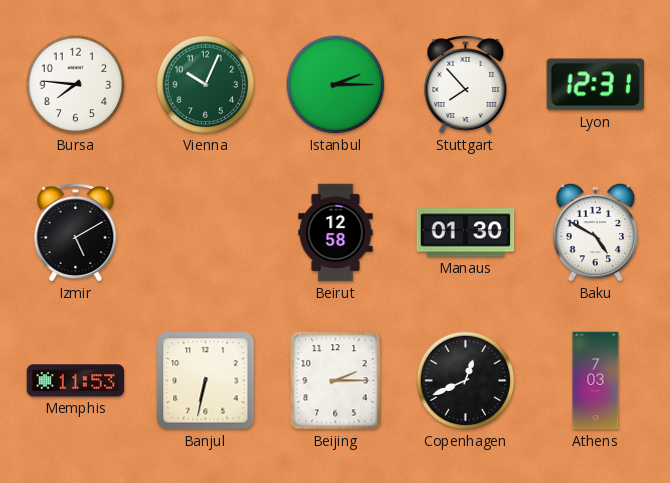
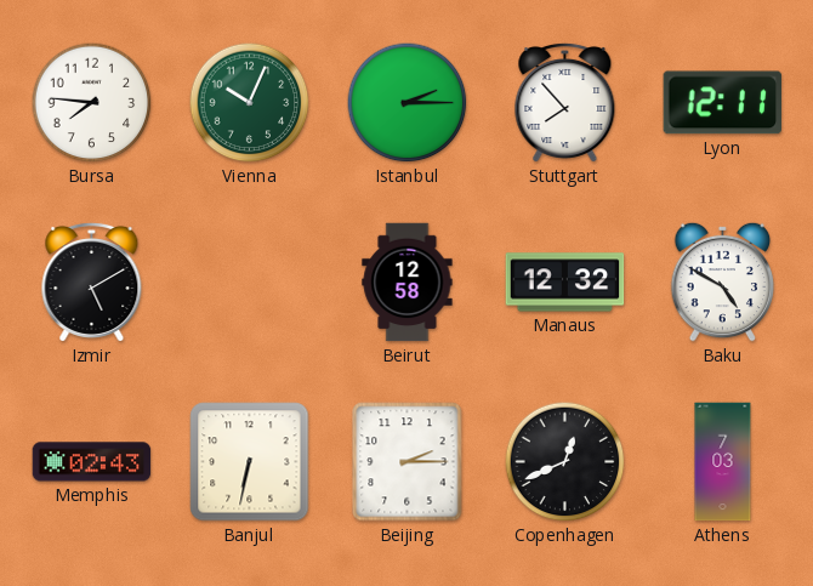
Lyon: 12:31 -> 12:11 (723, 103)
Manaus: 01:30 -> 12:32 (565, 283)
Memphis: 11:53 -> 02:43 (92, 462)
